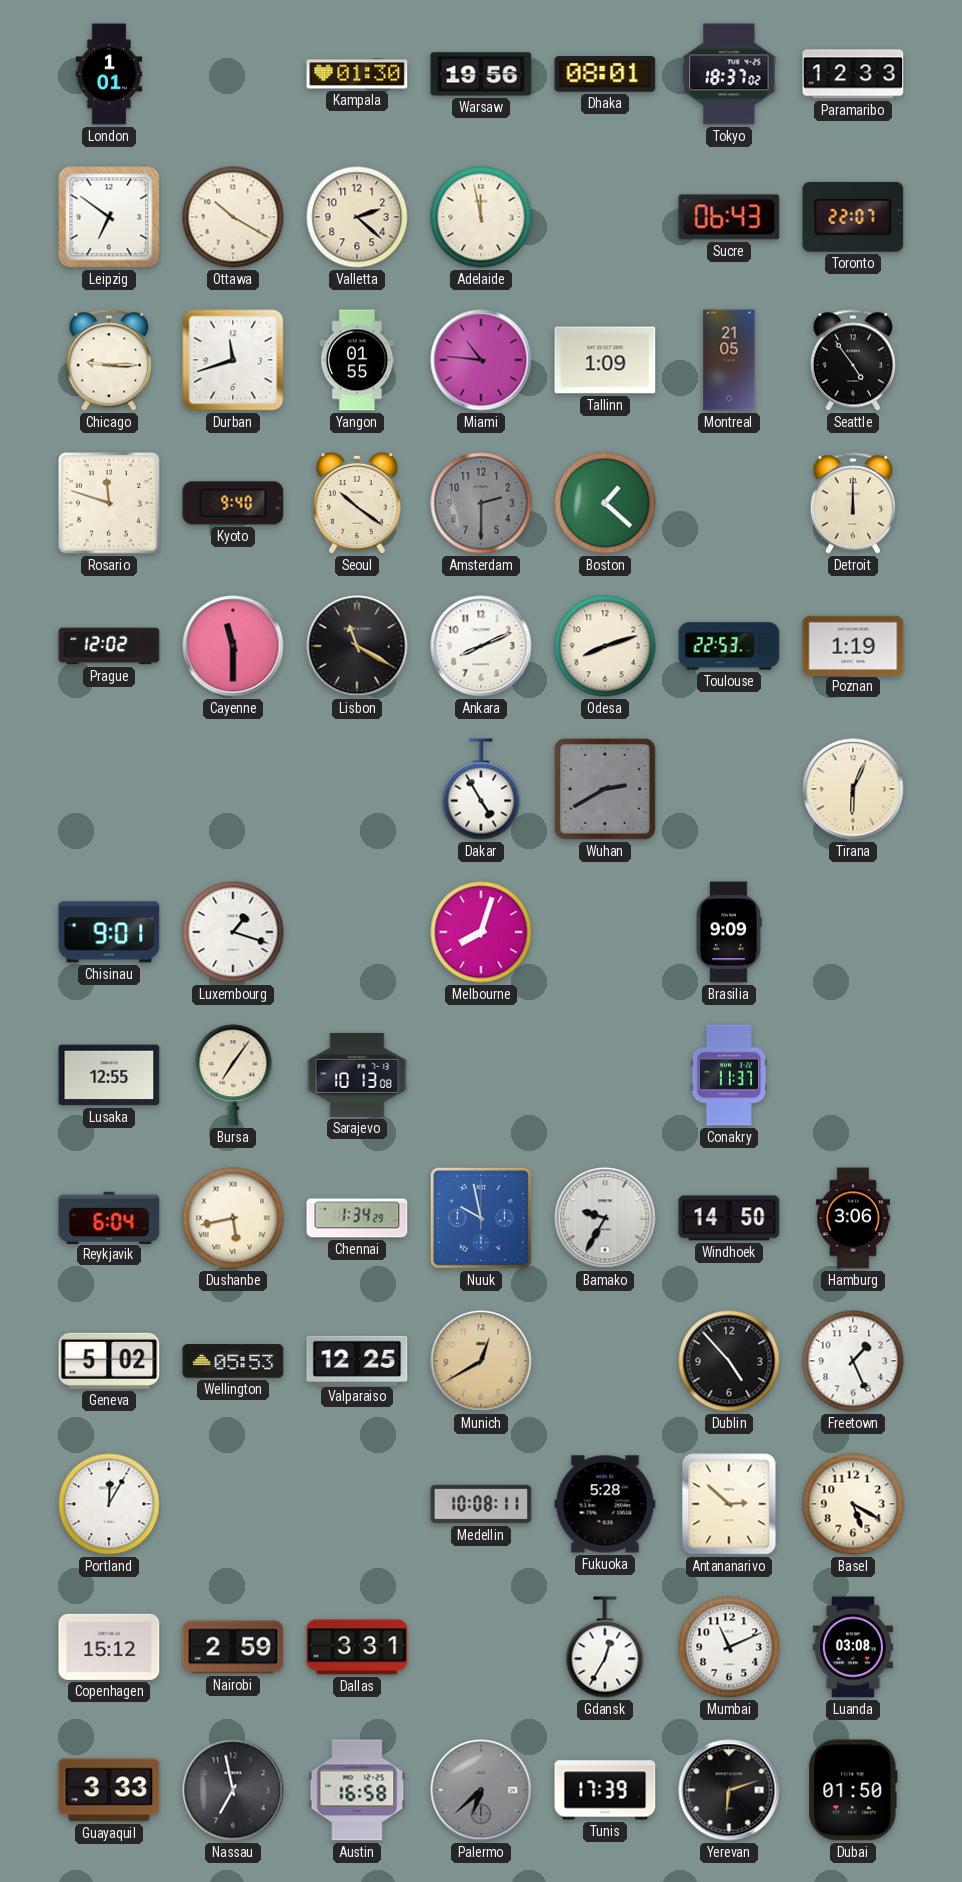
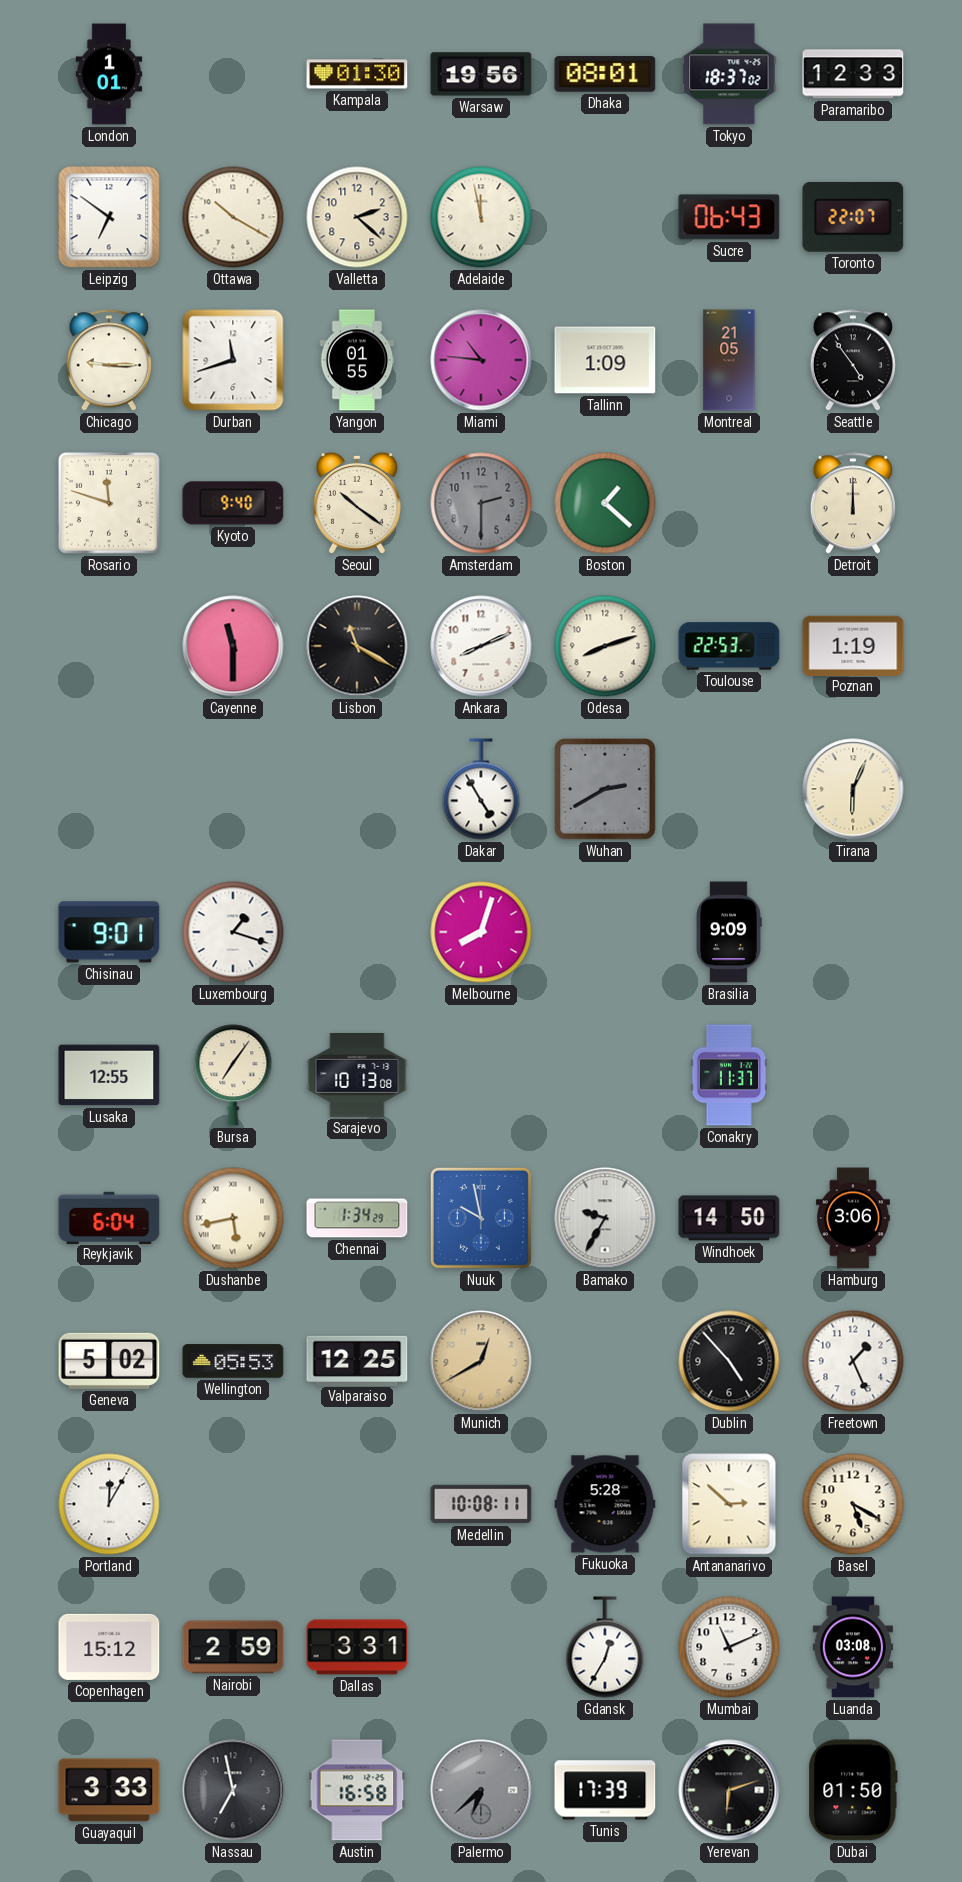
Prague: 12:02 -> none (109, 646)
